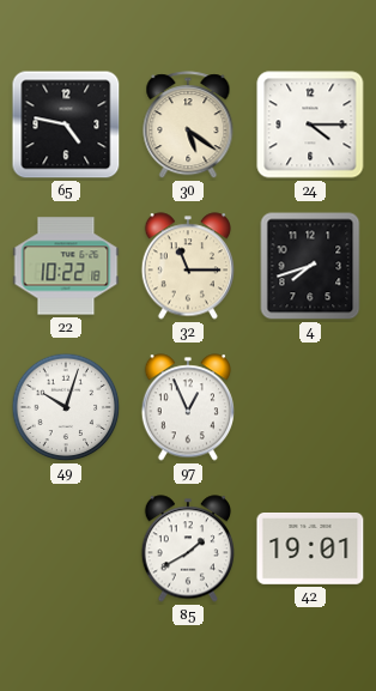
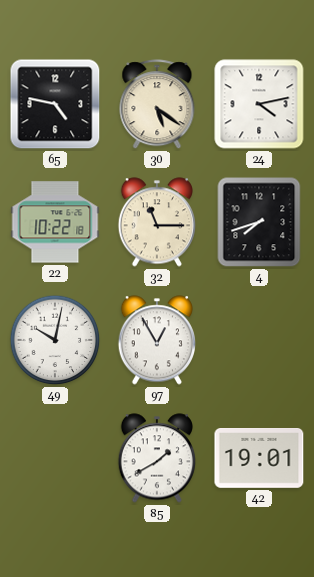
24: 4:15 -> 4:13 (259, 104)
49: 10:03 -> 10:02 (55, 340)
97: 12:56 -> 12:55 (156, 340)
